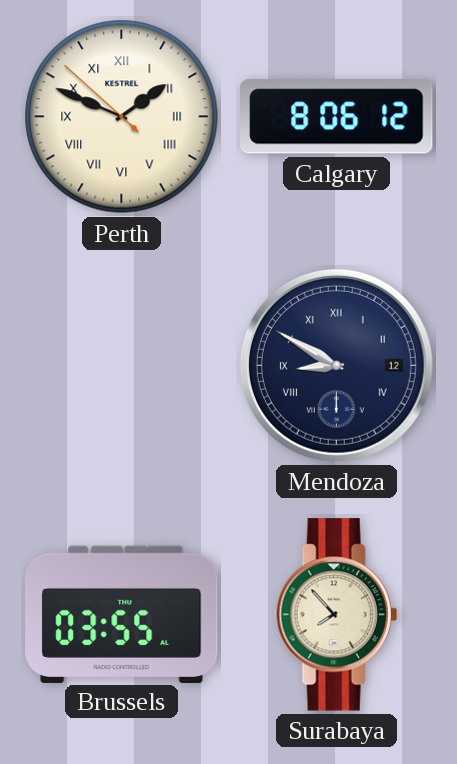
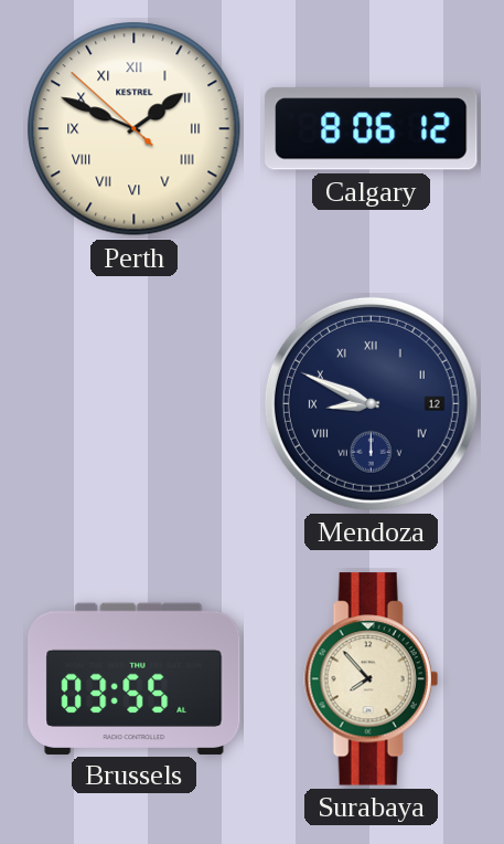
Mendoza: 8:50 -> 8:49 (371, 403)
